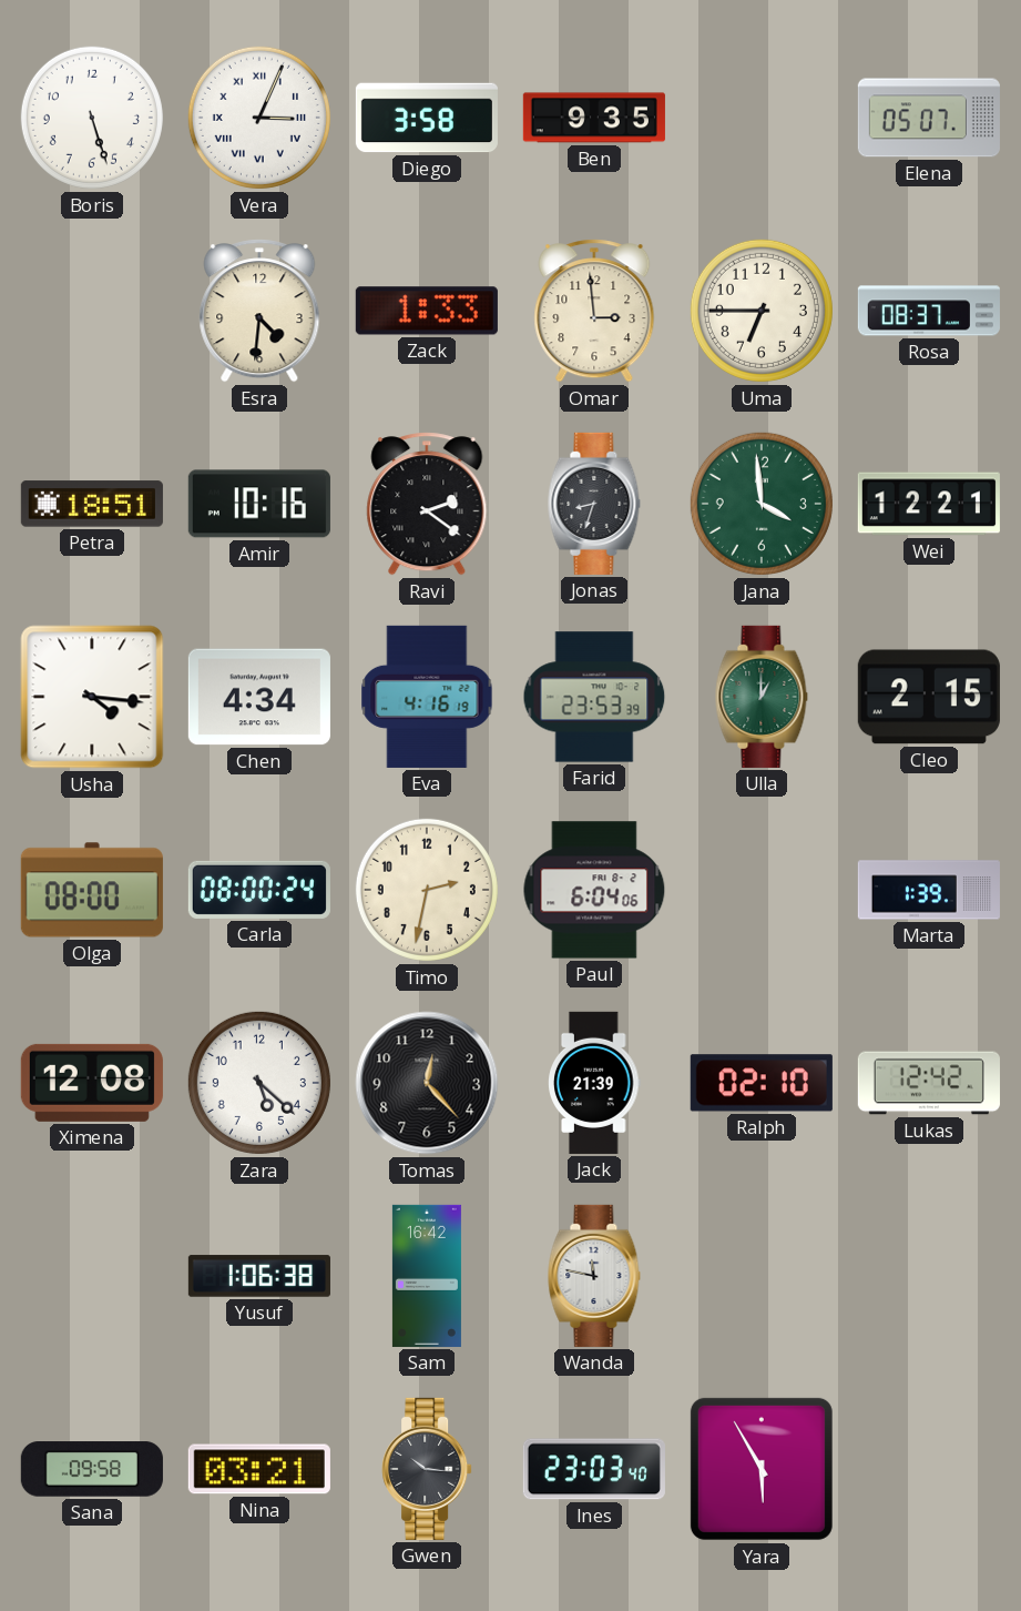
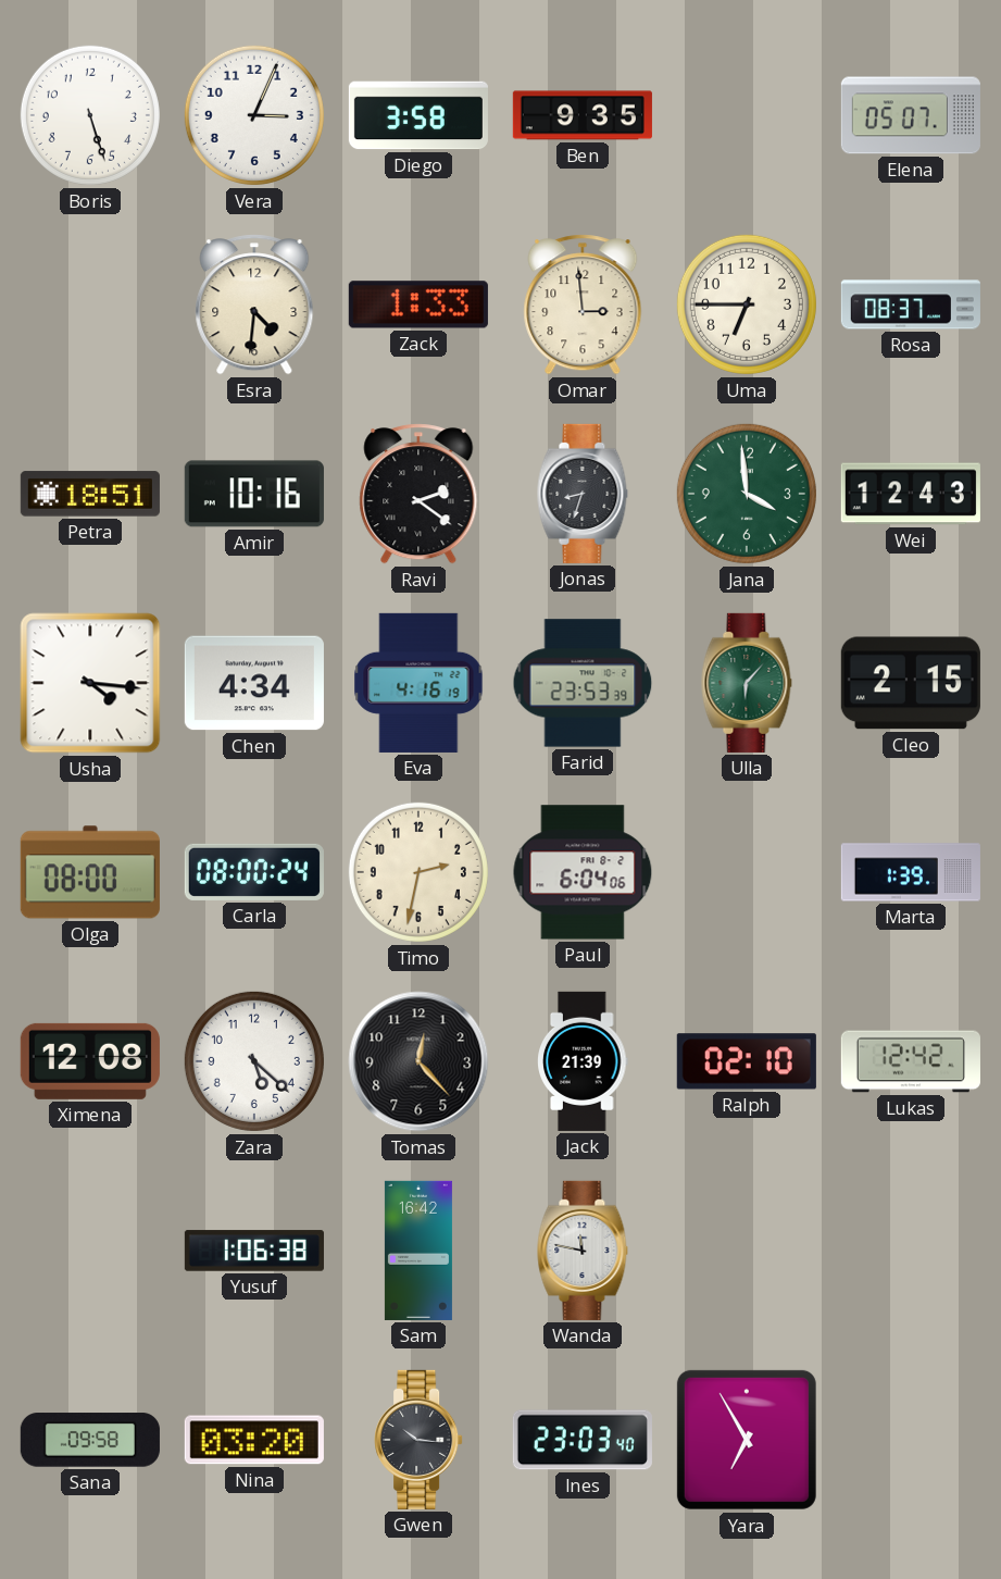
Vera numerals: Roman -> Arabic (254, 115)
Wei: 12:21 -> 12:43 (911, 494)
Ulla: 1:00 -> 6:07 (747, 683)
Nina: 03:21 -> 03:20 (254, 1440)
Yara: 5:55 -> 6:55 (747, 1440)
